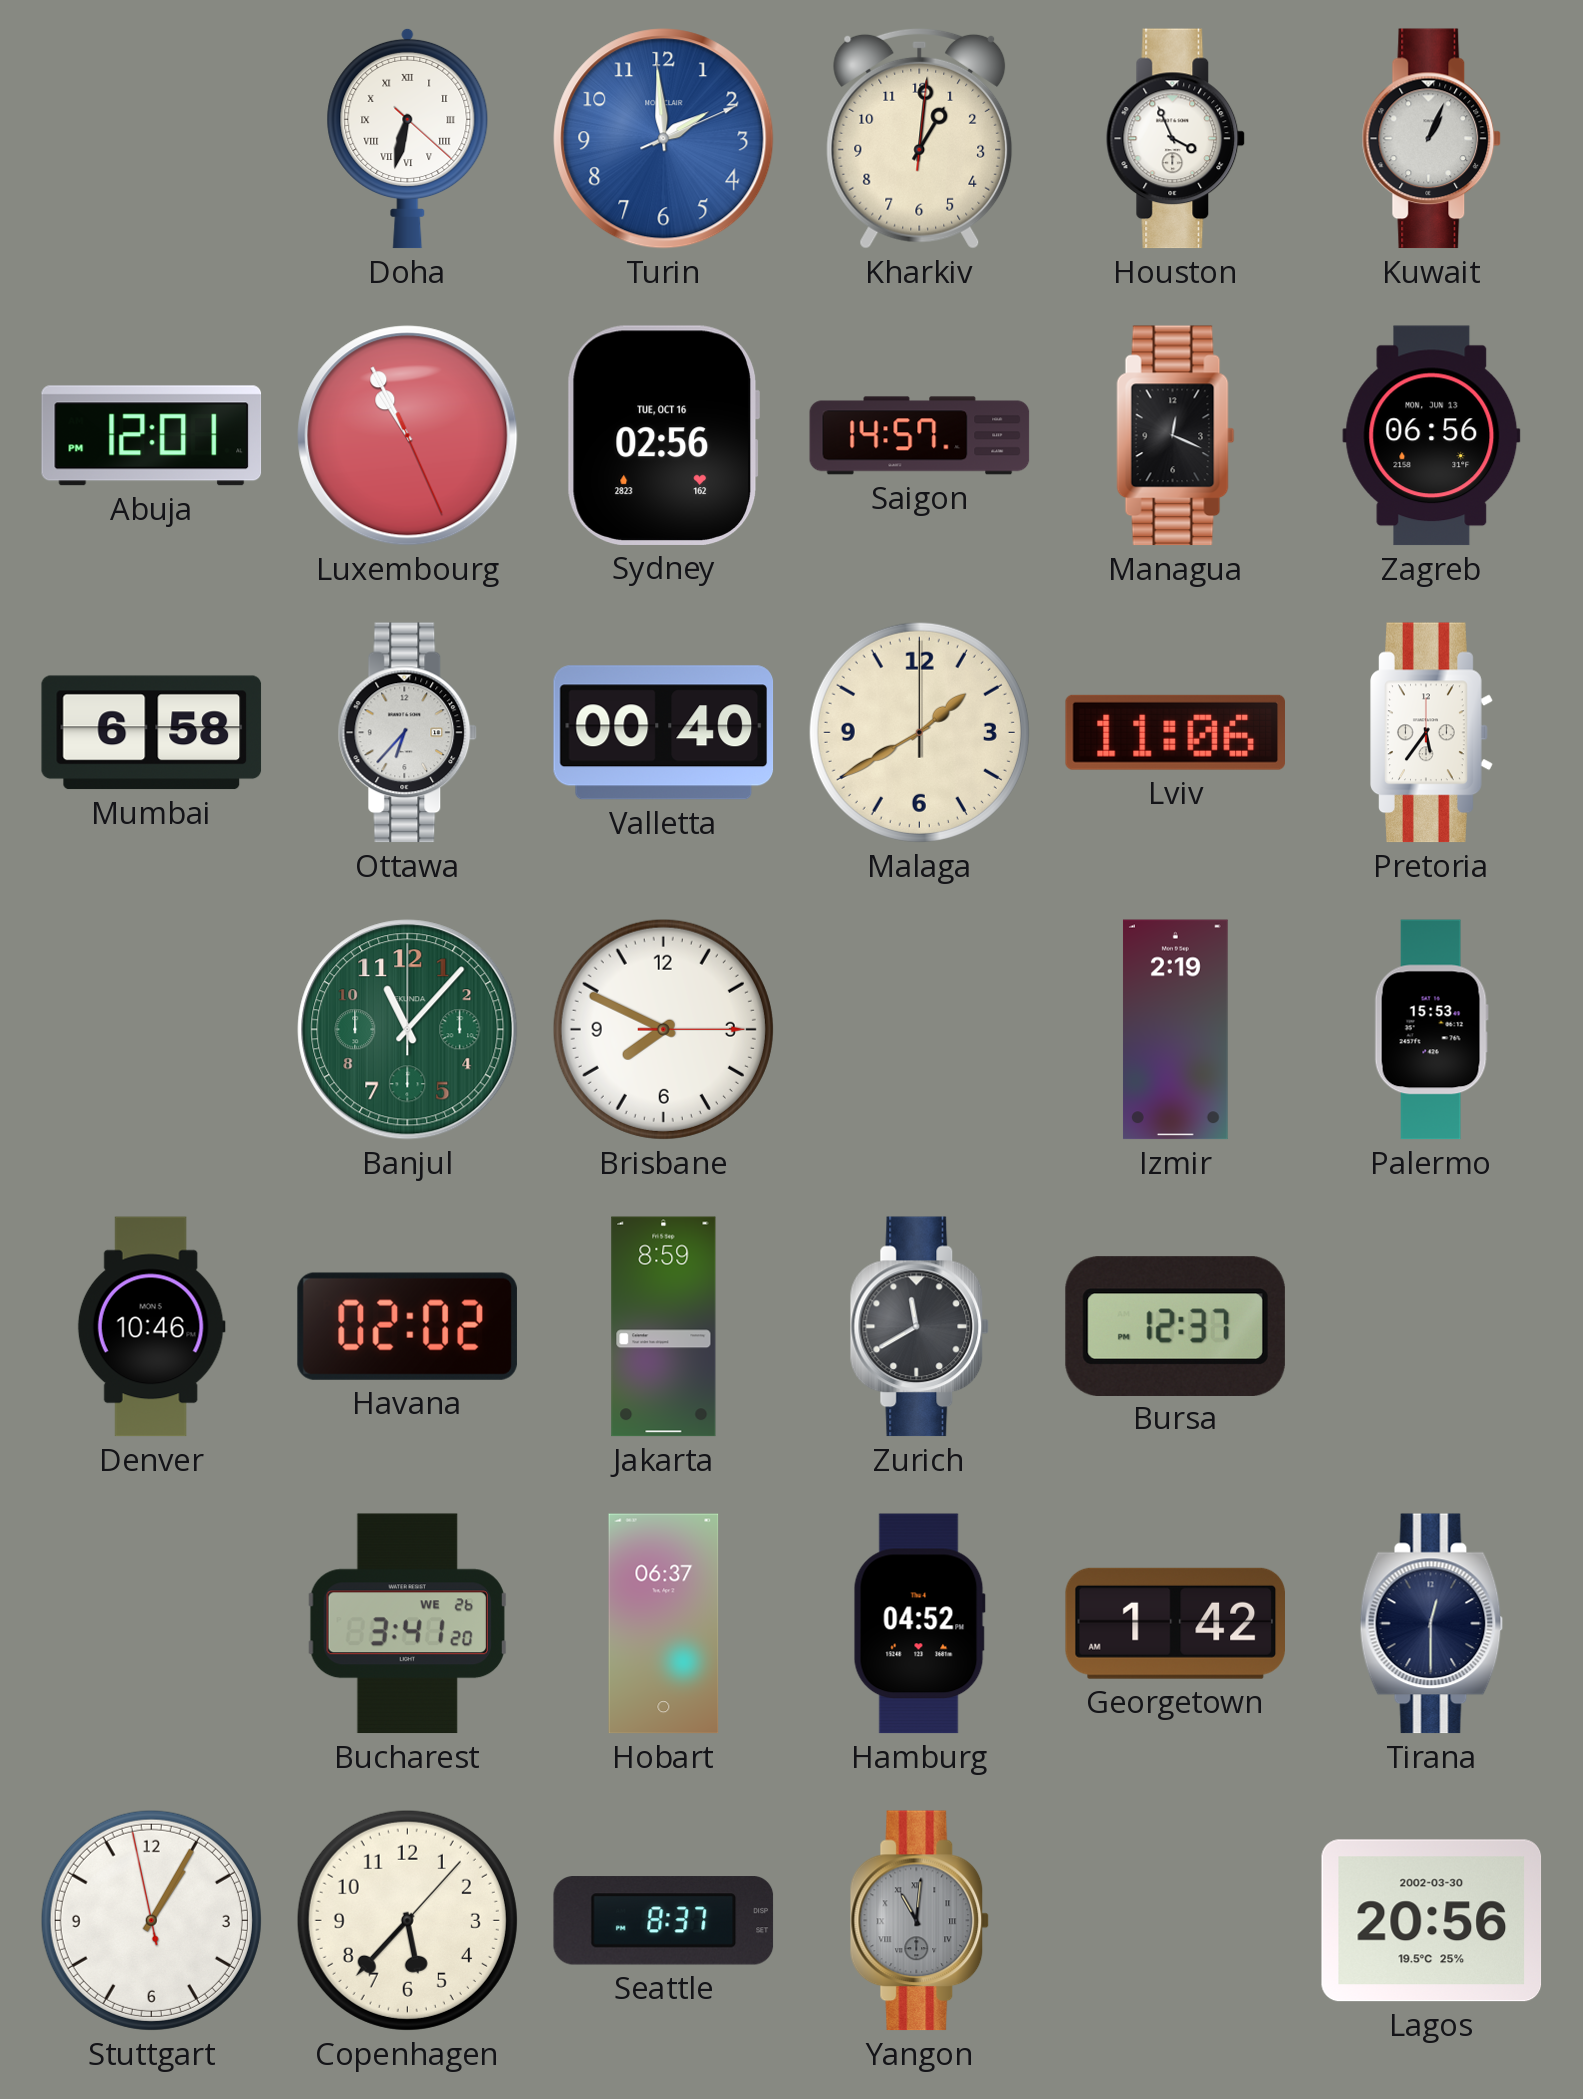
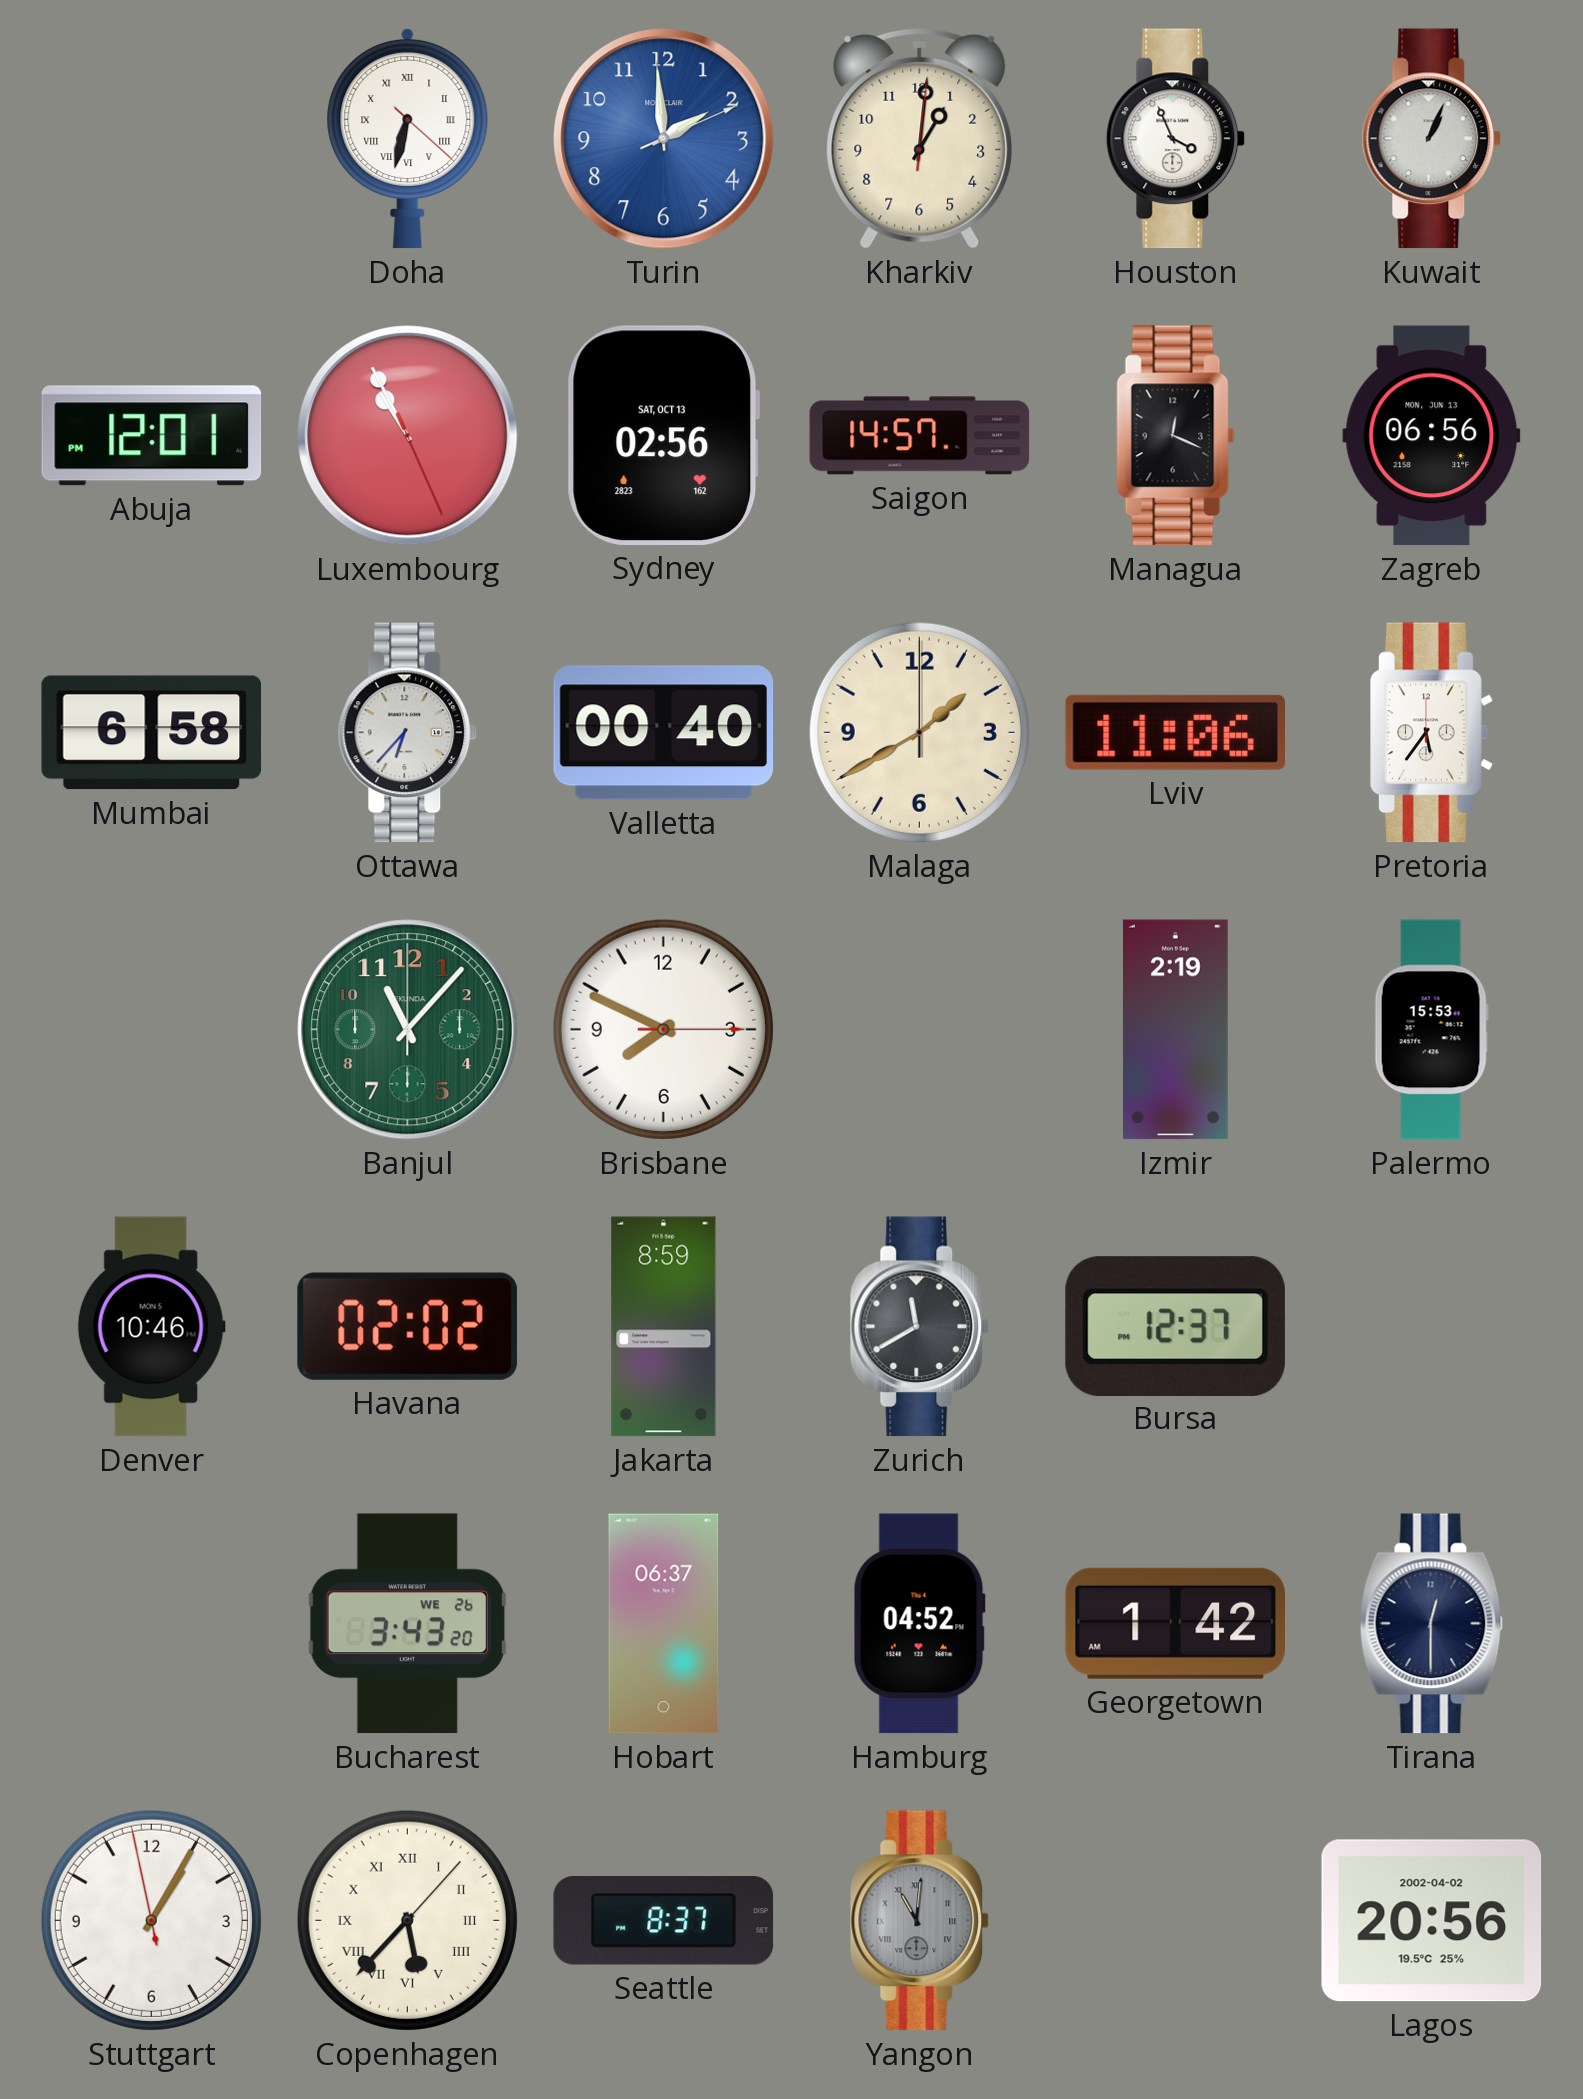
Sydney date: TUE, OCT 16 -> SAT, OCT 13 (663, 435)
Bucharest: 3:41 -> 3:43 (407, 1624)
Copenhagen numerals: Arabic -> Roman (407, 1920)
Lagos date: 2002-03-30 -> 2002-04-02 (1432, 1921)
